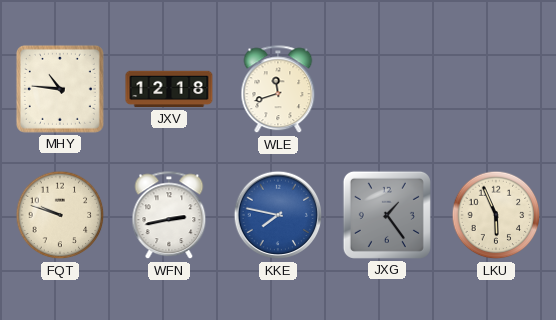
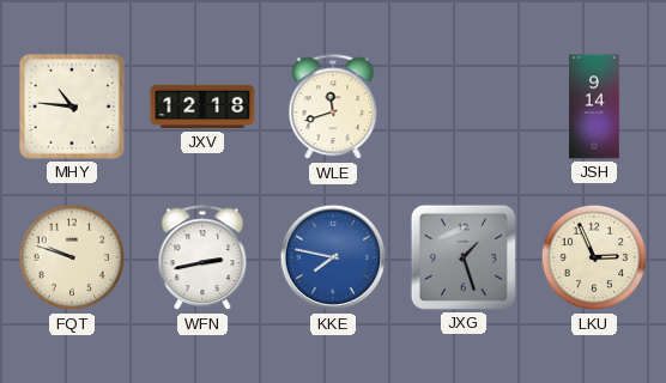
JSH: none -> 9:14 (594, 107)
JXG: 1:24 -> 1:27 (464, 257)
LKU: 5:56 -> 2:56 (594, 257)
